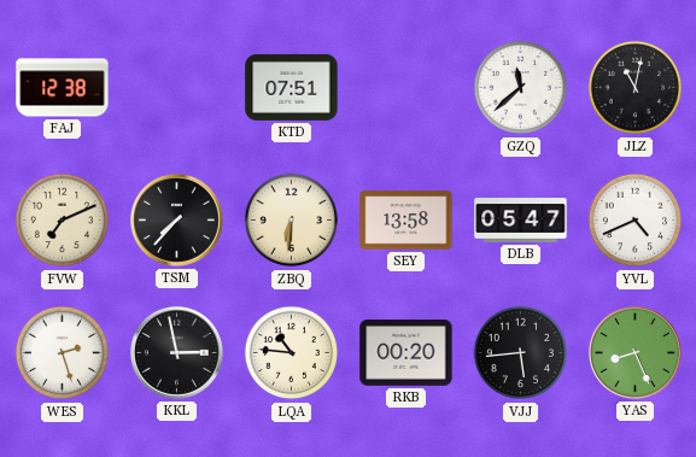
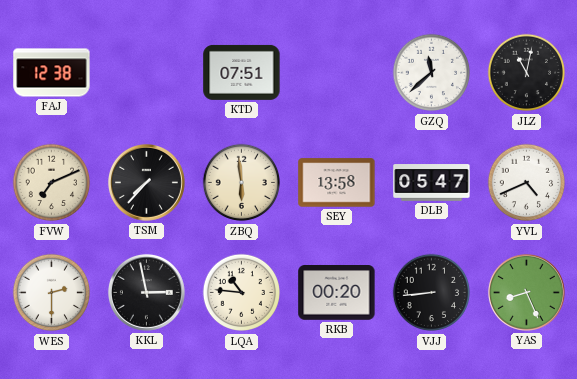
ZBQ: 6:31 -> 5:59 (242, 183)
WES: 2:27 -> 2:30 (52, 293)
VJJ: 5:44 -> 8:44 (432, 293)
